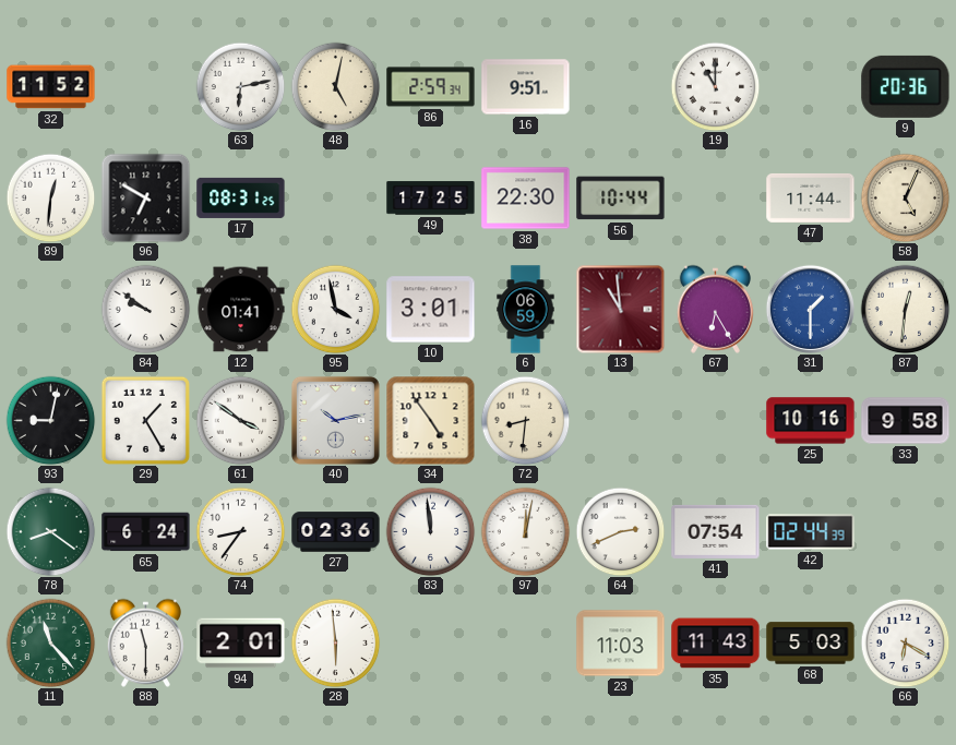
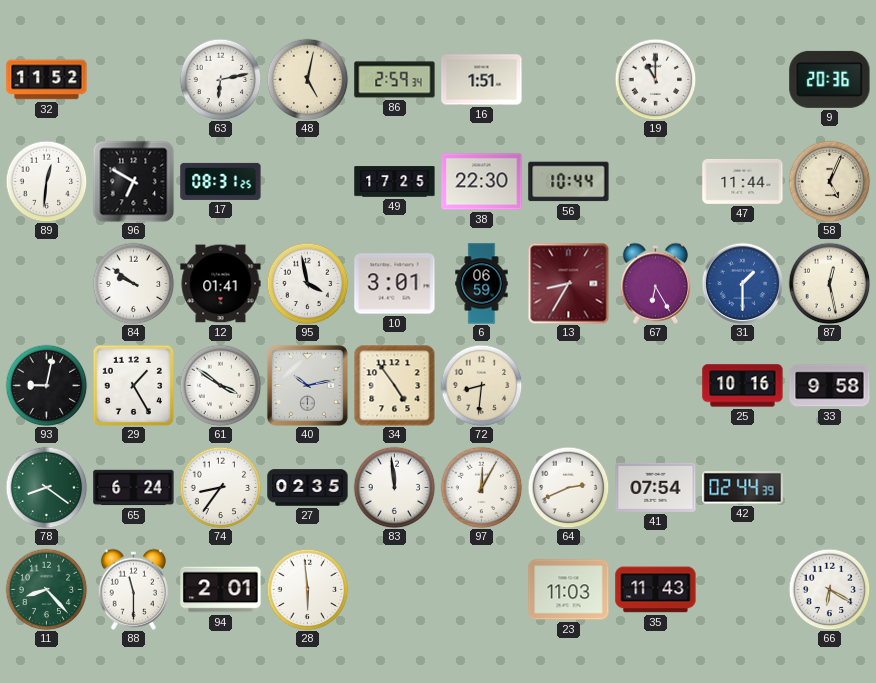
16: 9:51 -> 1:51 (482, 80)
13: 10:59 -> 8:35 (568, 283)
87: 12:31 -> 12:28 (829, 283)
27: 02:36 -> 02:35 (308, 488)
97: 12:02 -> 12:05 (481, 487)
11: 11:23 -> 8:23 (46, 589)
68: 5:03 -> none (811, 644)
